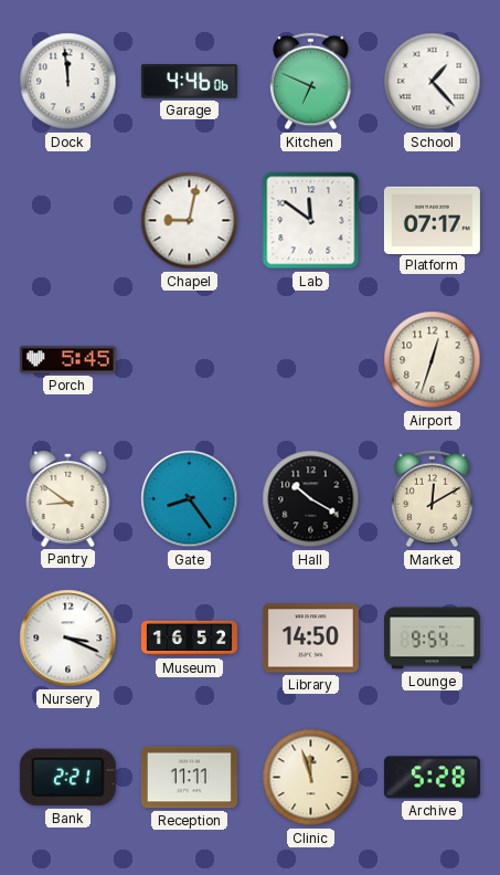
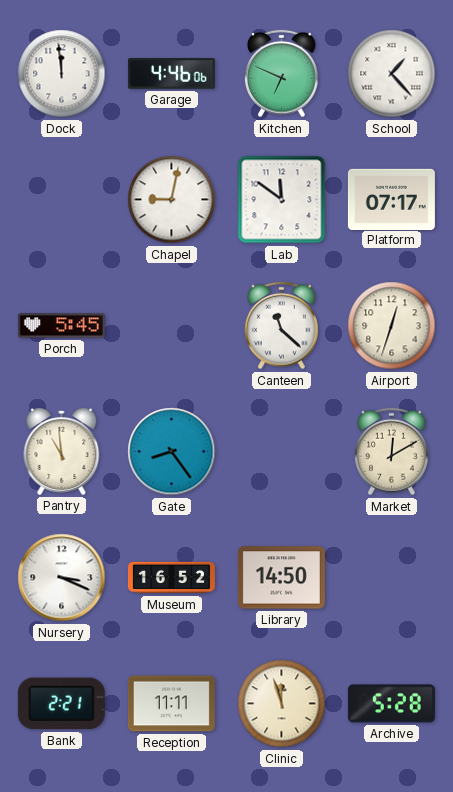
Canteen: none -> 11:22 (282, 326)
Pantry: 8:51 -> 10:59 (62, 452)
Hall: 10:20 -> none (311, 499)
Lounge: 9:54 -> none (432, 639)
